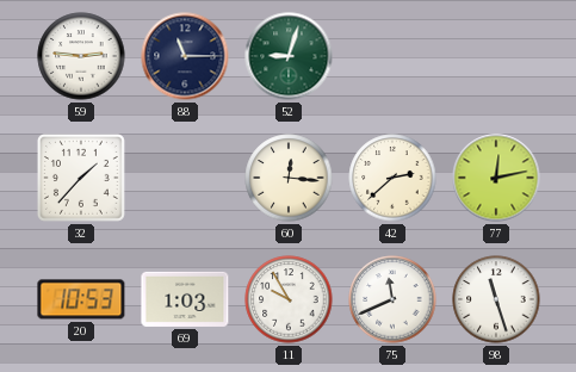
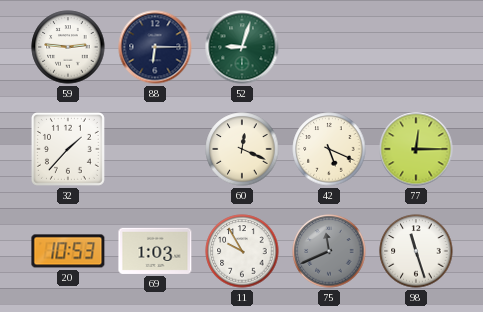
88: 11:15 -> 6:15 (155, 47)
60: 12:16 -> 12:19 (242, 149)
42: 2:38 -> 5:19 (329, 149)
77: 12:13 -> 12:15 (416, 149)
75 dial: white -> grey (329, 251)
